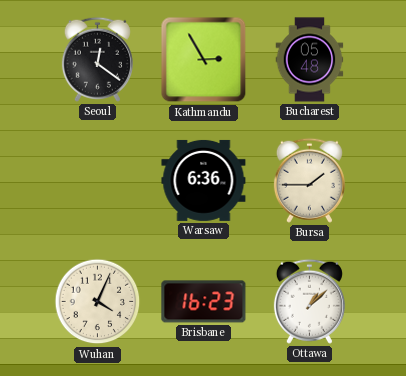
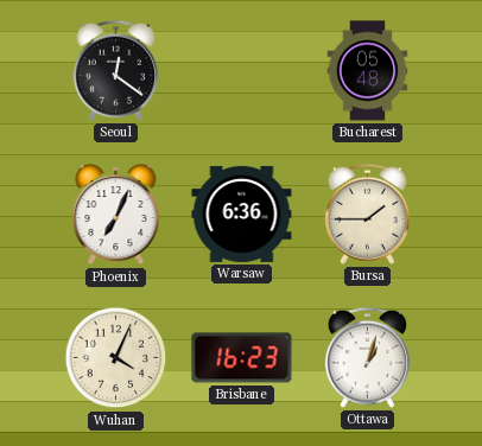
Kathmandu: 2:55 -> none (204, 60)
Phoenix: none -> 7:04 (116, 215)
Ottawa: 1:08 -> 1:03 (367, 357)
